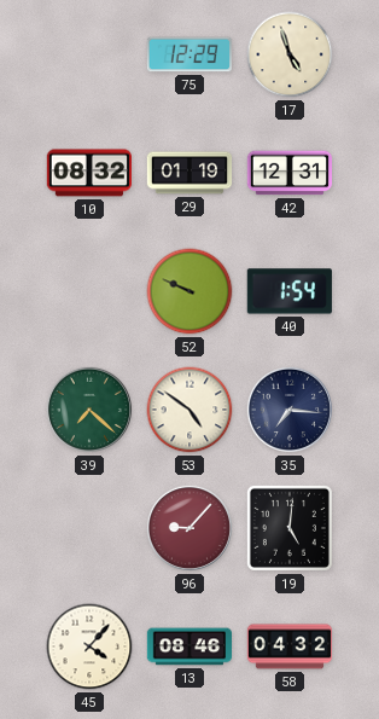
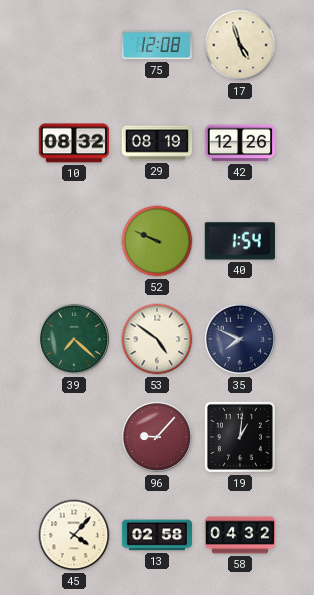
75: 12:29 -> 12:08 (156, 45)
29: 01:19 -> 08:19 (157, 143)
42: 12:31 -> 12:26 (239, 143)
35: 7:16 -> 7:49 (240, 339)
19: 5:01 -> 1:01 (240, 437)
13: 08:46 -> 02:58 (156, 535)
